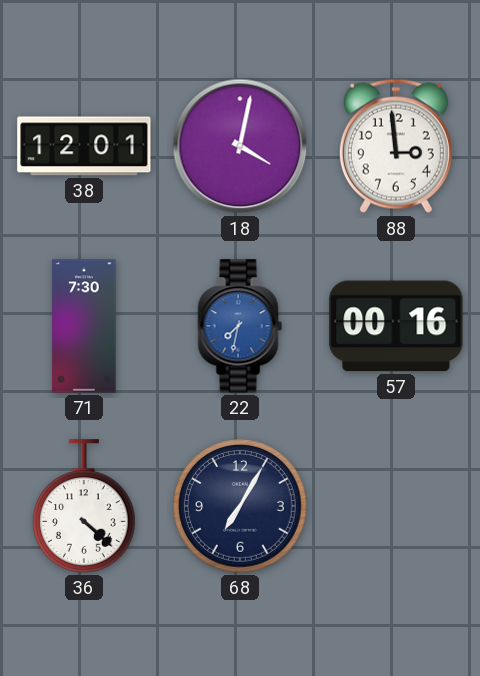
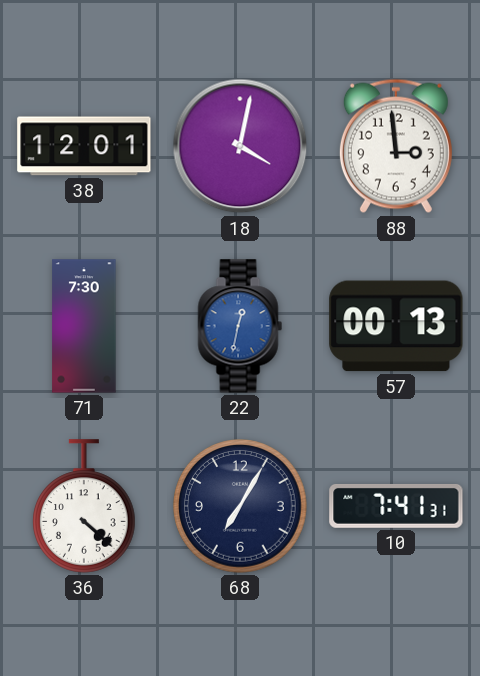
22: 7:32 -> 12:32 (240, 326)
57: 00:16 -> 00:13 (396, 326)
10: none -> 7:41 (396, 506)
